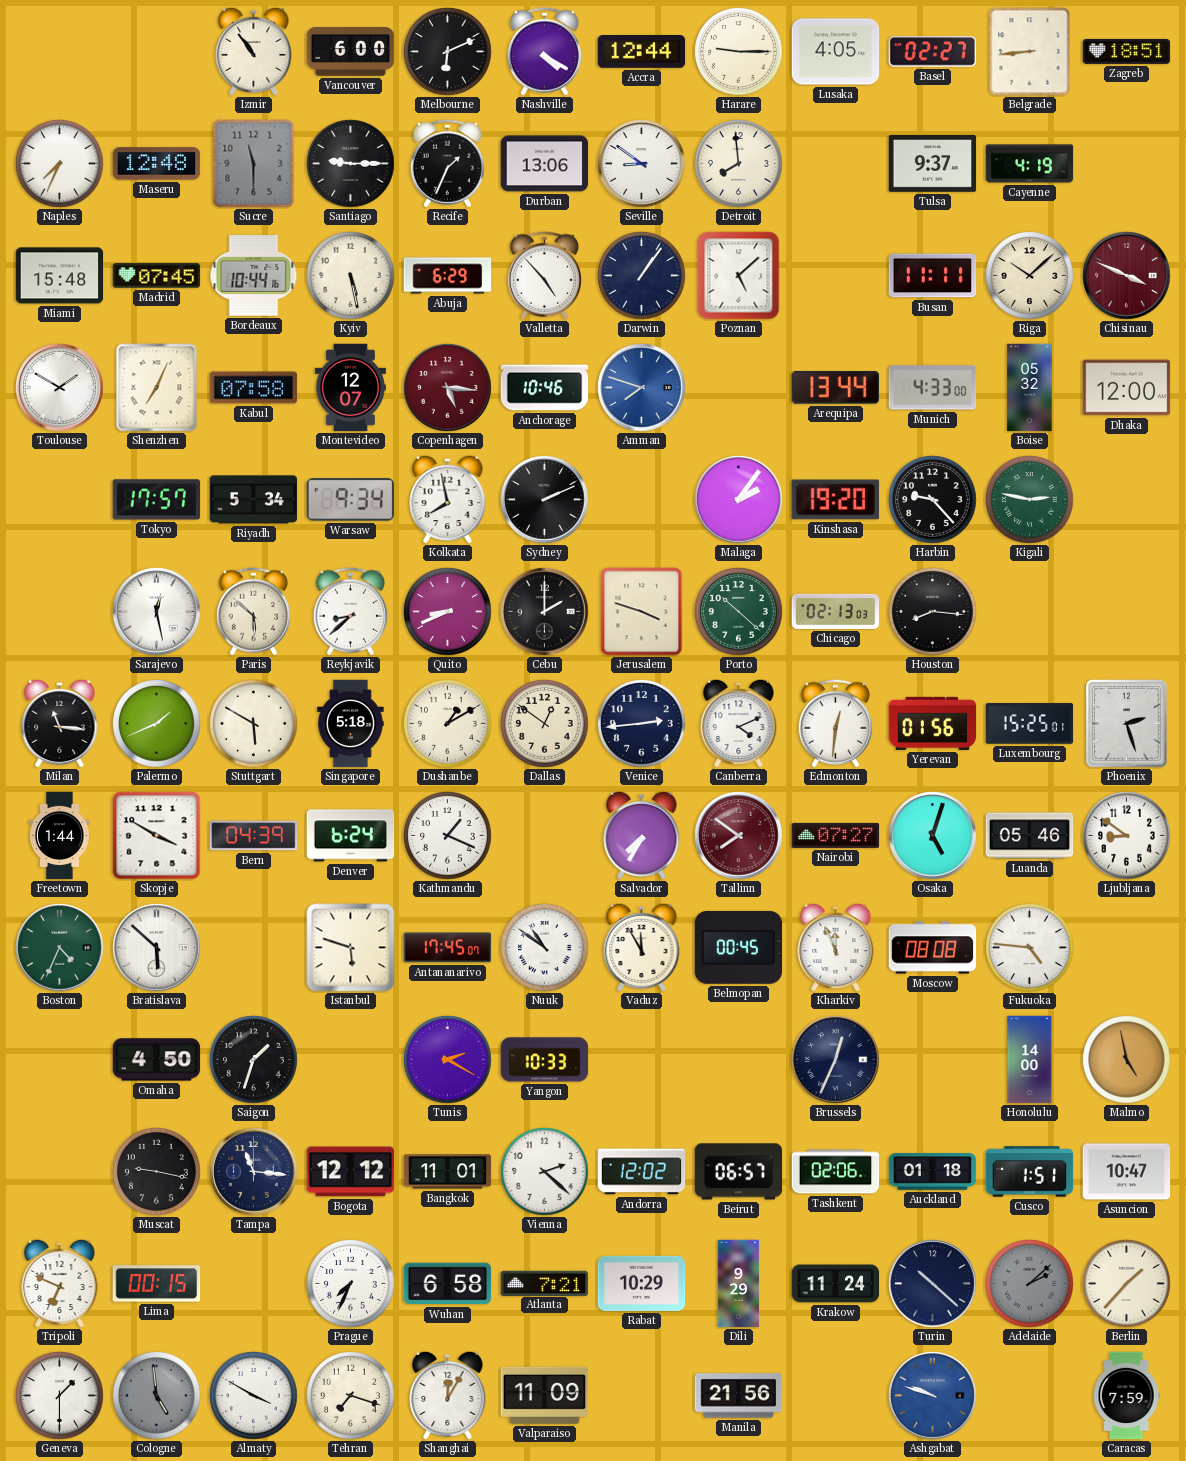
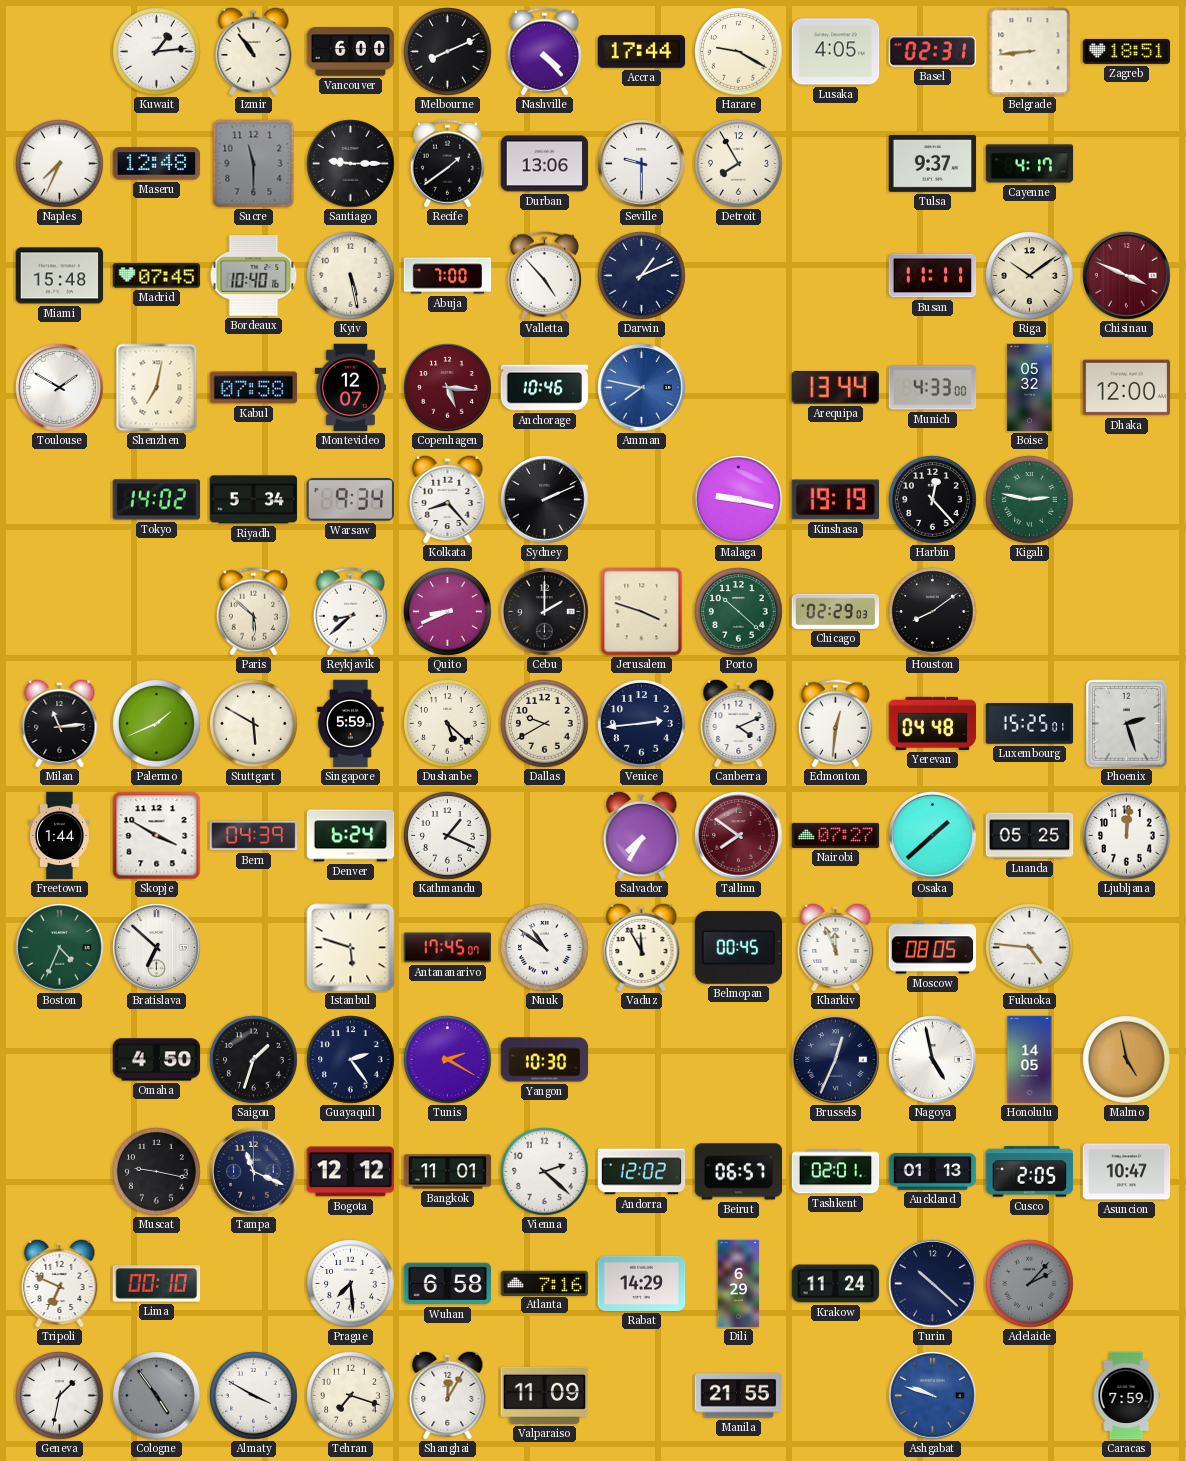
Kuwait: none -> 1:14 (157, 52)
Melbourne: 6:11 -> 8:11 (448, 52)
Nashville: 4:20 -> 4:23 (544, 52)
Accra: 12:44 -> 17:44 (642, 52)
Harare: 9:15 -> 9:20 (739, 52)
Basel: 02:27 -> 02:31 (933, 52)
Recife: 1:34 -> 1:39 (447, 164)
Seville: 8:51 -> 9:30 (642, 164)
Detroit: 7:59 -> 7:55 (739, 164)
Cayenne: 4:19 -> 4:17 (1030, 164)
Bordeaux: 10:44 -> 10:40 (254, 276)
Abuja: 6:29 -> 7:00 (448, 276)
Darwin: 1:06 -> 1:11 (642, 276)
Poznan: 5:08 -> none (739, 276)
Riga: 10:08 -> 10:09 (1030, 276)
Shenzhen: 7:04 -> 7:02 (157, 388)
Amman: 7:48 -> 7:47 (642, 388)
Tokyo: 17:57 -> 14:02 (157, 500)
Kolkata: 7:58 -> 8:23 (448, 499)
Malaga: 2:06 -> 9:17 (739, 500)
Kinshasa: 19:20 -> 19:19 (836, 500)
Harbin: 9:23 -> 12:23 (933, 500)
Sarajevo: 12:28 -> none (157, 612)
Chicago: 02:13 -> 02:29 (836, 611)
Houston: 8:16 -> 8:09 (933, 612)
Milan: 11:16 -> 11:14 (60, 723)
Singapore: 5:18 -> 5:59 (351, 724)
Dushanbe: 1:10 -> 5:22 (448, 724)
Dallas: 12:51 -> 9:40 (545, 724)
Yerevan: 01:56 -> 04:48 (933, 723)
Osaka: 5:03 -> 1:38 (933, 836)
Luanda: 05:46 -> 05:25 (1030, 836)
Ljubljana: 8:51 -> 12:01 (1127, 836)
Bratislava: 5:52 -> 6:52 (157, 948)
Moscow: 08:08 -> 08:05 (933, 948)
Guayaquil: none -> 2:24 (351, 1060)
Yangon: 10:33 -> 10:30 (545, 1060)
Nagoya: none -> 4:58 (933, 1060)
Honolulu: 14:00 -> 14:05 (1030, 1060)
Tampa: 11:16 -> 11:19 (254, 1172)
Tashkent: 02:06 -> 02:01 (836, 1172)
Auckland: 01:18 -> 01:13 (933, 1172)
Cusco: 1:51 -> 2:05 (1030, 1172)
Lima: 00:15 -> 00:10 (157, 1284)
Prague: 7:34 -> 7:29 (351, 1284)
Atlanta: 7:21 -> 7:16 (545, 1283)
Rabat: 10:29 -> 14:29 (642, 1283)
Dili: 9:29 -> 6:29 (739, 1284)
Adelaide: 2:08 -> 2:07 (1030, 1284)
Berlin: 1:37 -> none (1127, 1284)
Geneva: 1:30 -> 1:32 (60, 1396)
Cologne: 4:59 -> 4:54 (157, 1396)
Manila: 21:56 -> 21:55 (739, 1396)
